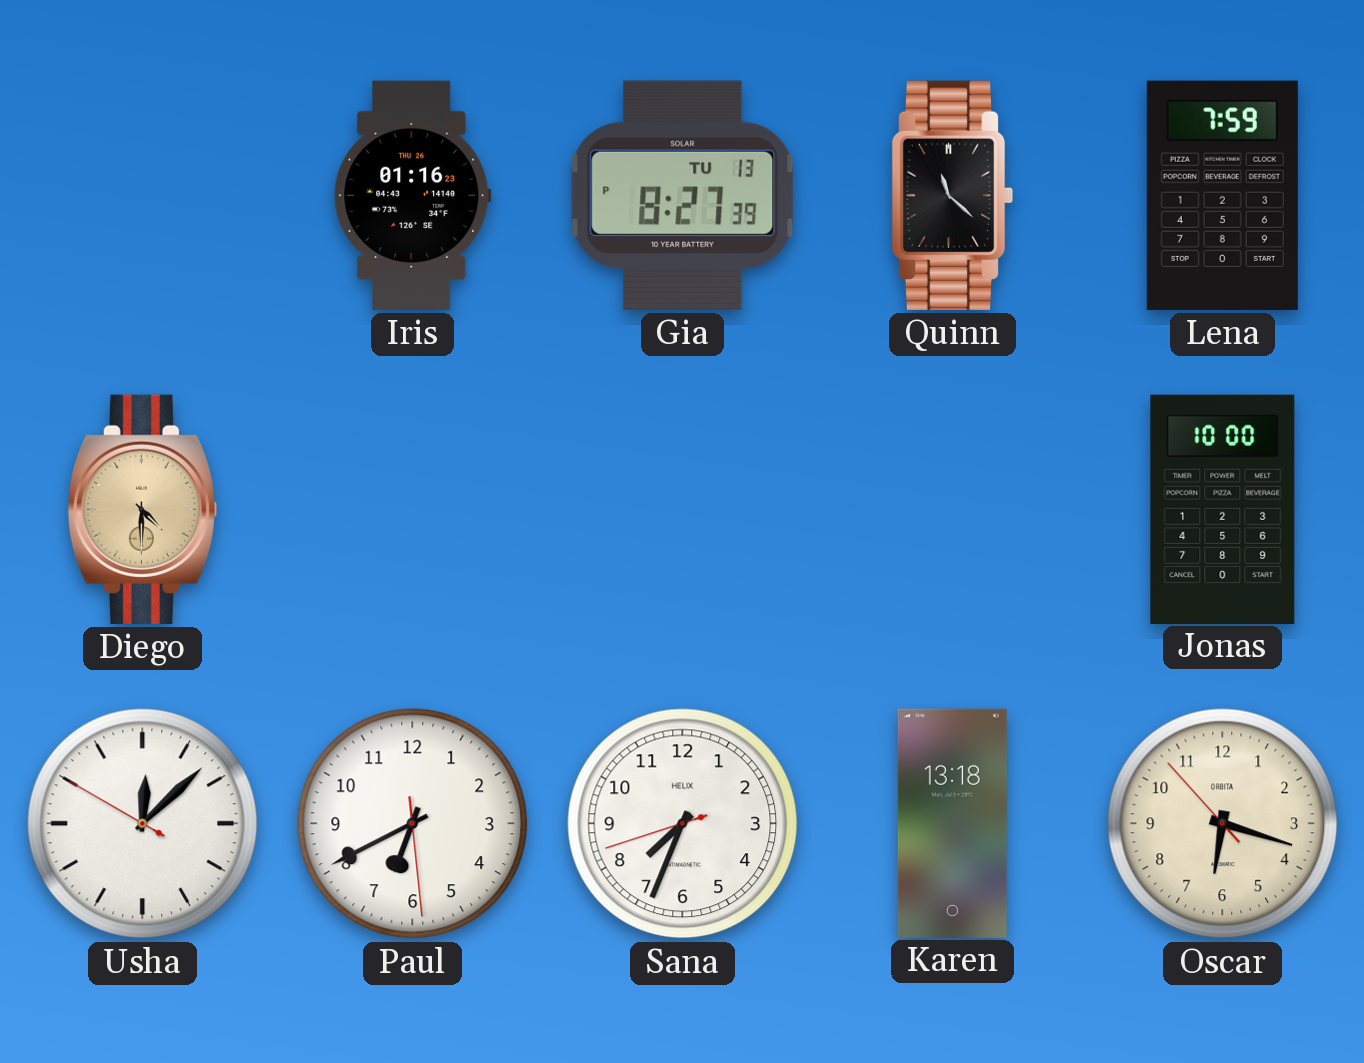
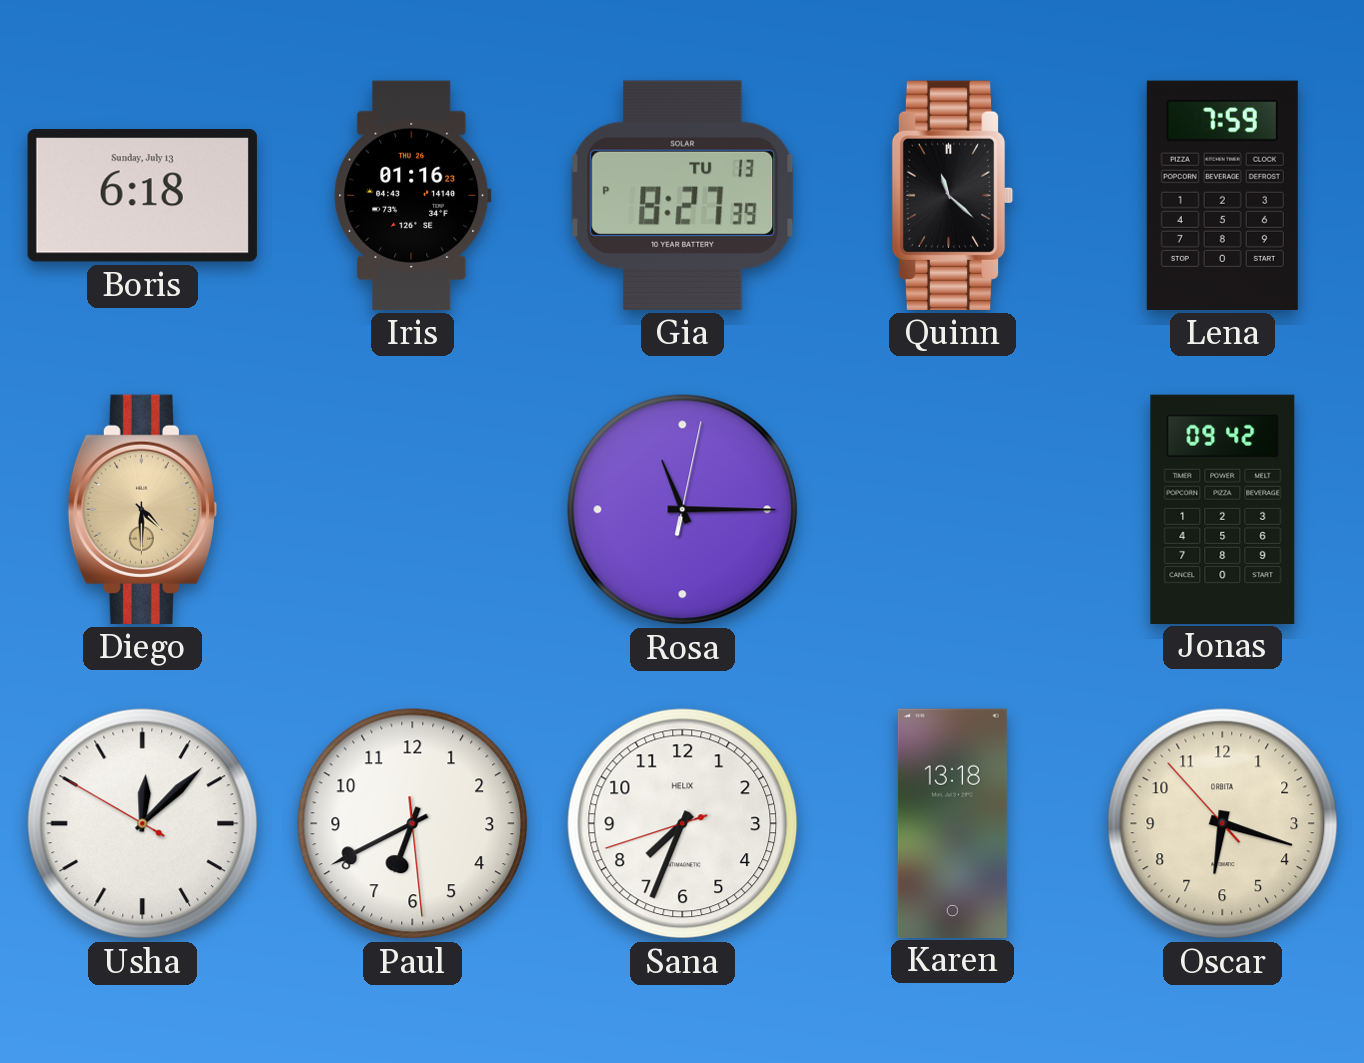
Boris: none -> 6:18 (142, 196)
Rosa: none -> 11:15 (683, 510)
Jonas: 10:00 -> 09:42 (1223, 509)
